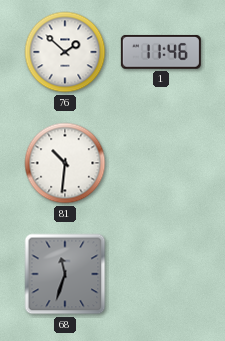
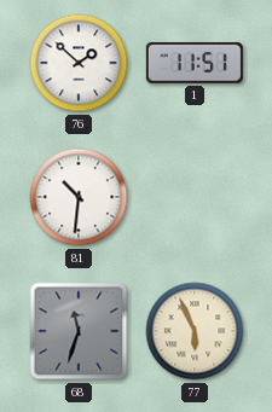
1: 11:46 -> 11:51 (195, 63)
77: none -> 5:56 (195, 331)
